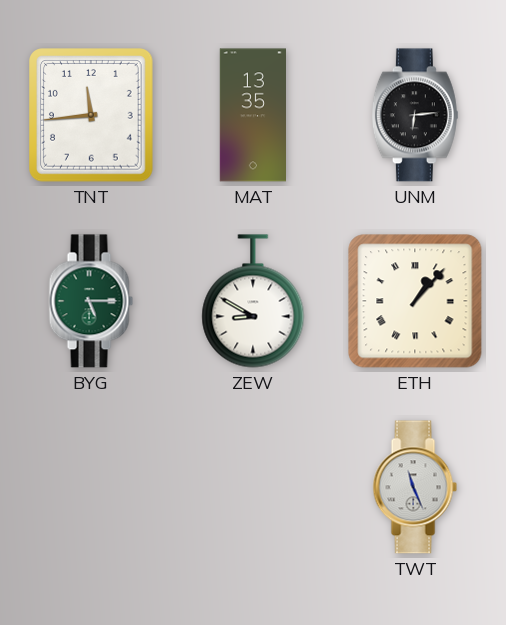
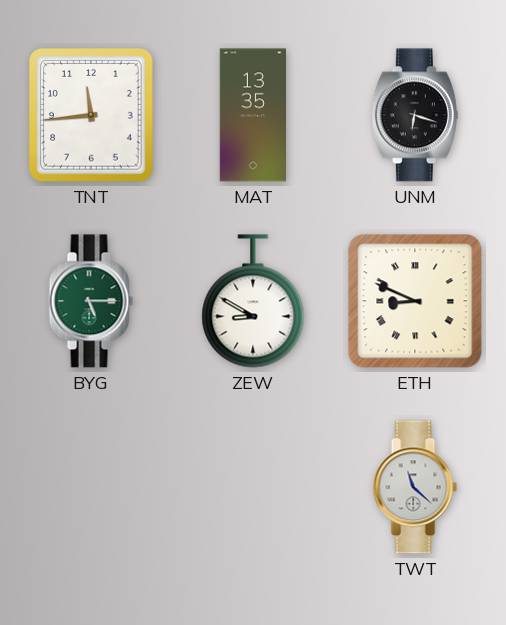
UNM: 6:14 -> 6:18 (415, 115)
ETH: 1:07 -> 8:49 (415, 301)
TWT: 11:26 -> 11:22 (415, 487)
